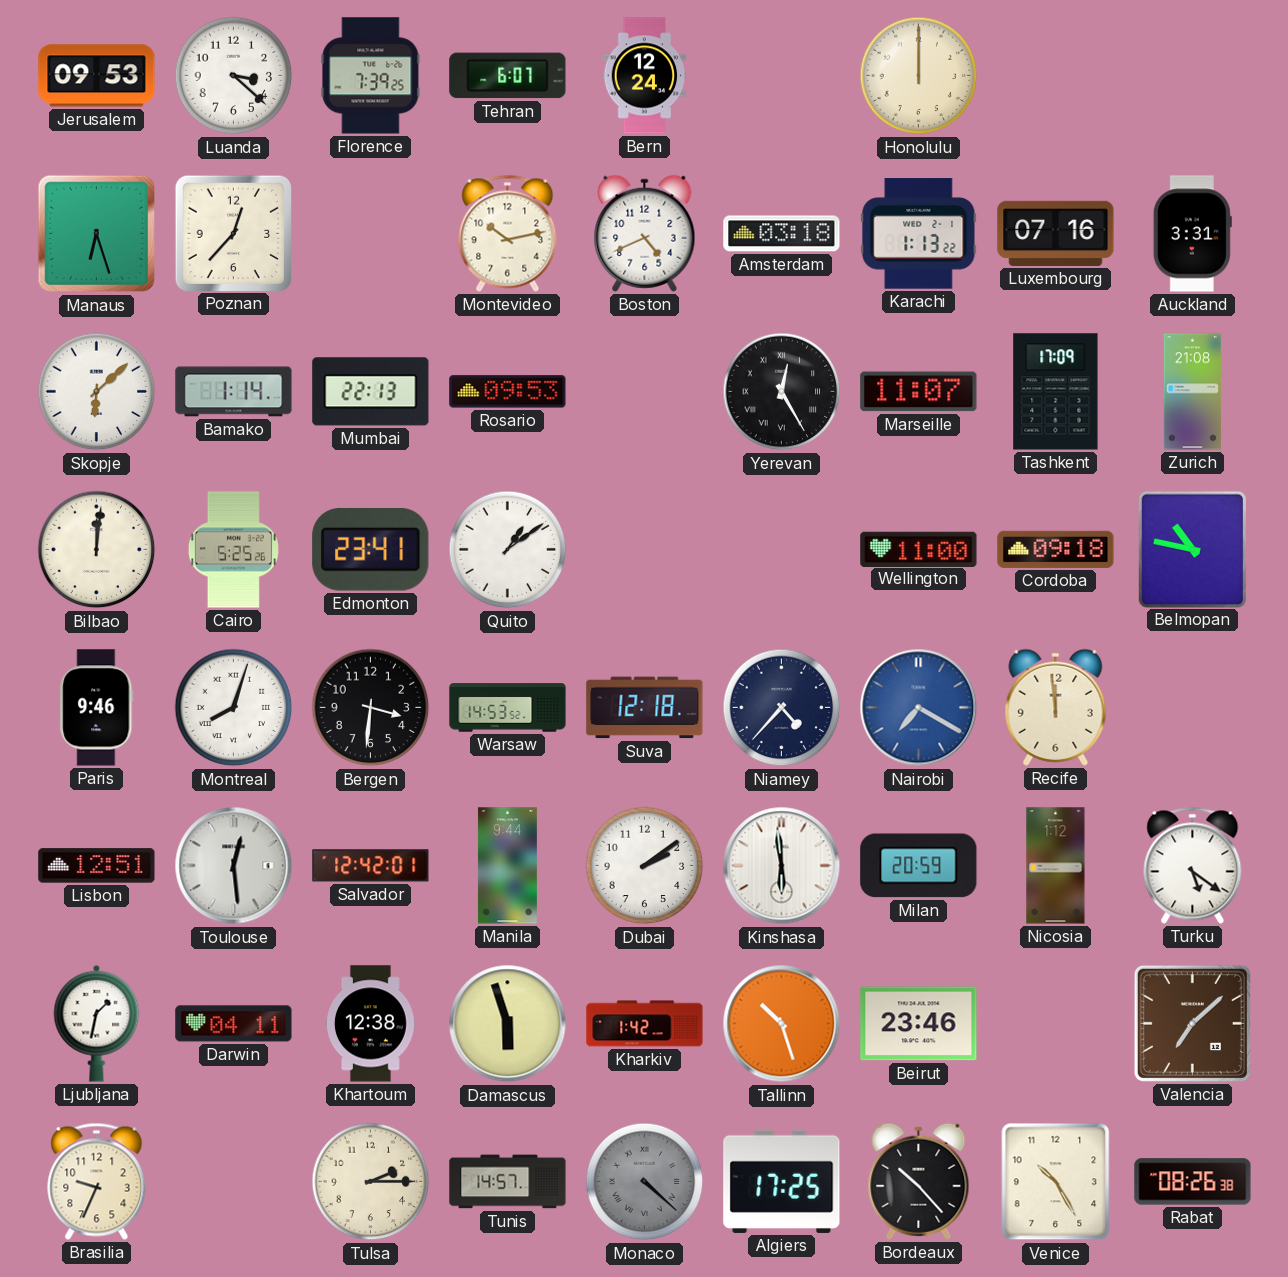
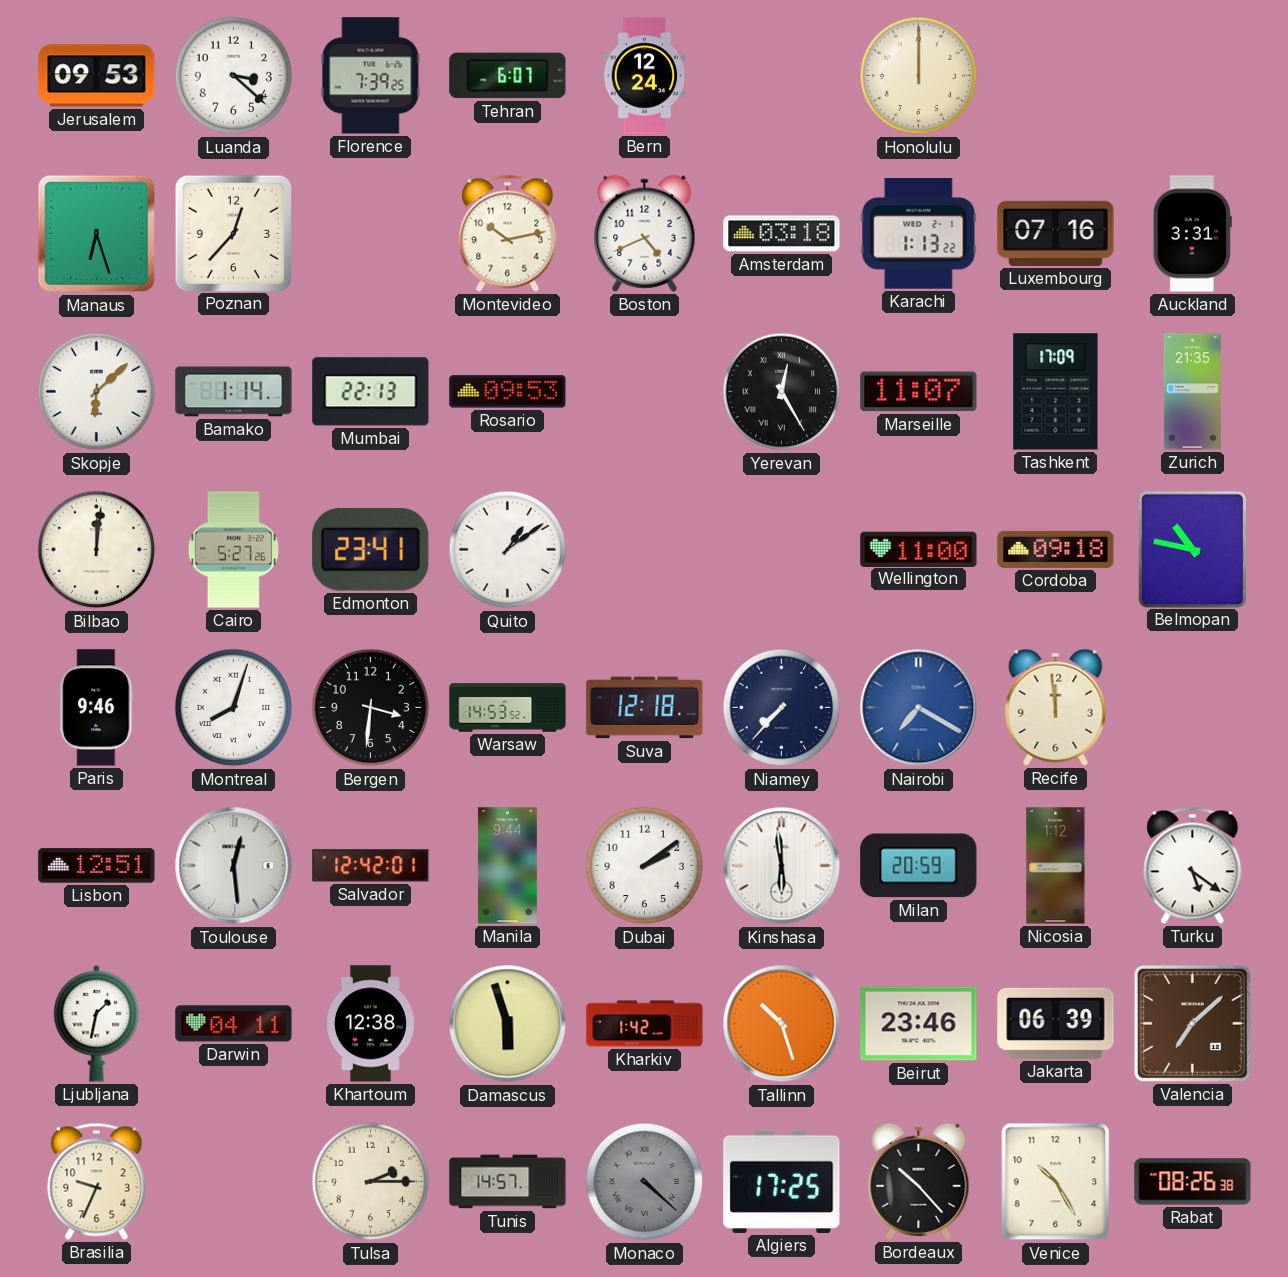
Zurich: 21:08 -> 21:35 (1192, 392)
Cairo: 5:25 -> 5:27 (233, 550)
Niamey: 4:37 -> 7:37 (782, 708)
Jakarta: none -> 06:39 (1056, 1023)
